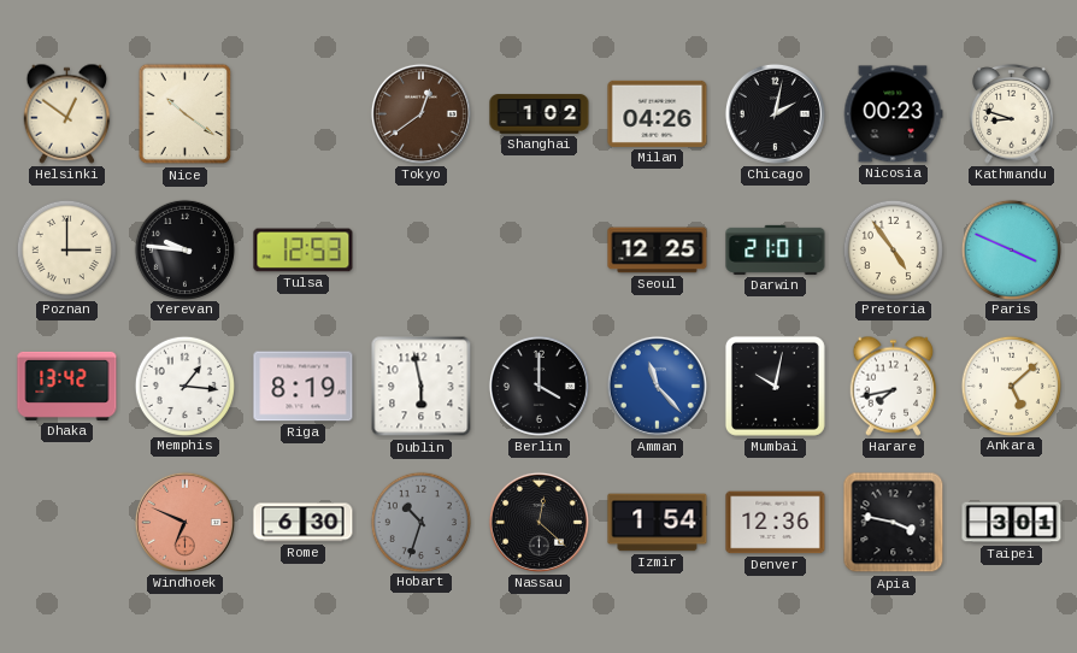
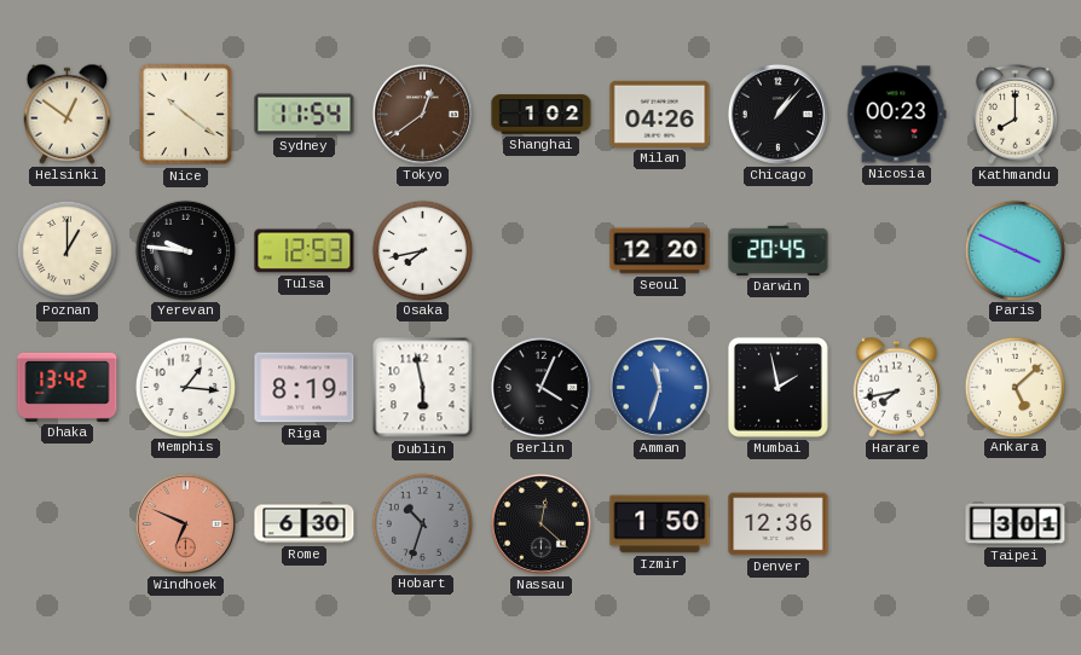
Sydney: none -> 11:54 (305, 115)
Chicago: 2:02 -> 1:07 (777, 114)
Kathmandu: 8:48 -> 8:00 (1016, 115)
Poznan: 3:00 -> 1:00 (67, 250)
Osaka: none -> 7:43 (422, 250)
Seoul: 12:25 -> 12:20 (660, 251)
Darwin: 21:01 -> 20:45 (779, 250)
Pretoria: 4:54 -> none (893, 249)
Berlin: 4:00 -> 4:04 (540, 387)
Amman: 11:23 -> 11:33 (659, 387)
Mumbai: 10:02 -> 1:58 (777, 387)
Izmir: 1:54 -> 1:50 (660, 524)
Apia: 3:47 -> none (894, 523)
